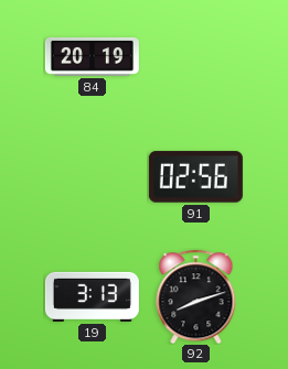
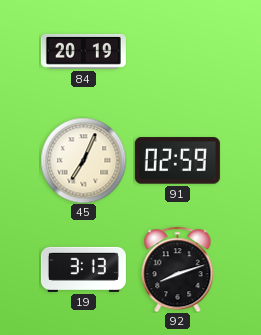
45: none -> 7:04 (83, 160)
91: 02:56 -> 02:59 (177, 161)
